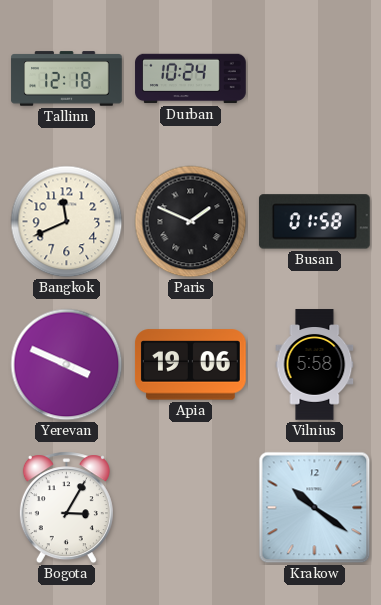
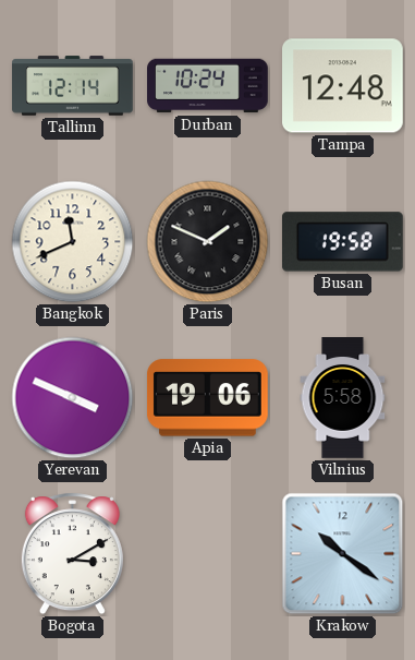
Tallinn: 12:18 -> 12:14 (73, 86)
Tampa: none -> 12:48 (343, 86)
Busan: 01:58 -> 19:58 (342, 242)
Bogota: 3:05 -> 3:10 (72, 554)
